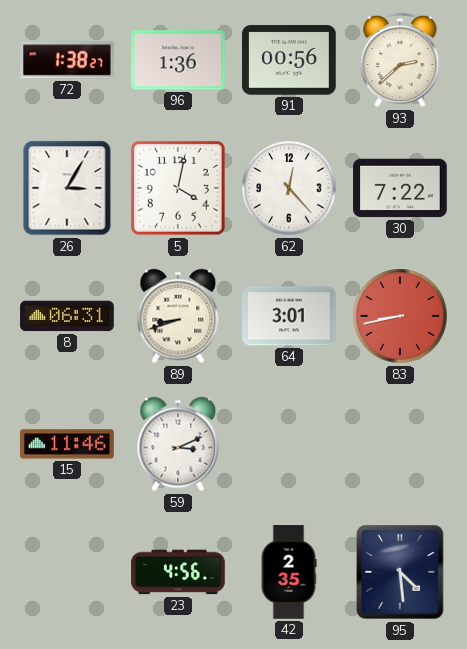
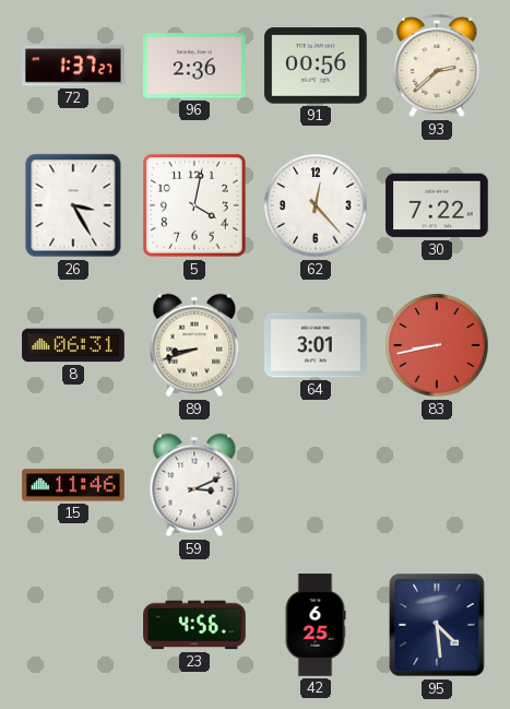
72: 1:38 -> 1:37 (73, 66)
96: 1:36 -> 2:36 (194, 66)
26: 3:05 -> 3:25 (73, 205)
42: 2:35 -> 6:25 (316, 625)
